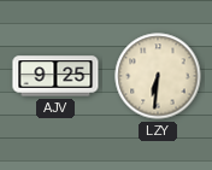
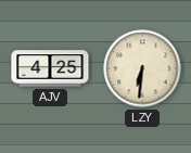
AJV: 9:25 -> 4:25 (50, 68)
